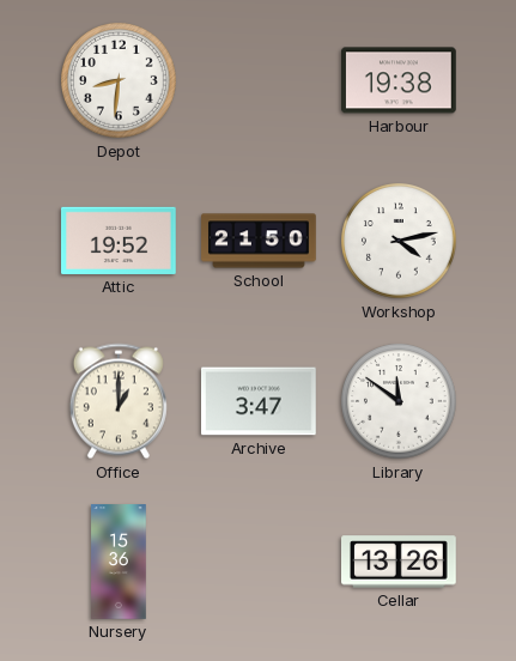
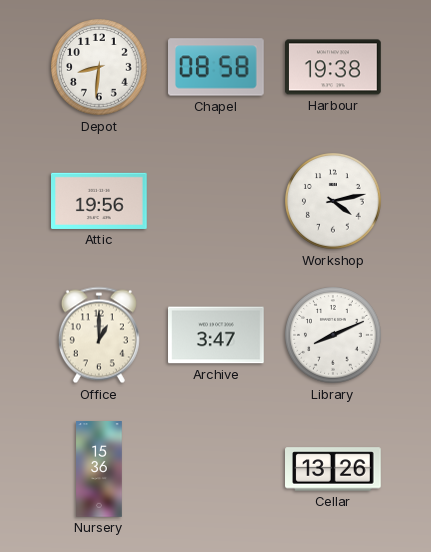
Chapel: none -> 08:58 (217, 67)
Attic: 19:52 -> 19:56 (100, 201)
School: 21:50 -> none (259, 241)
Library: 11:51 -> 8:11 (333, 335)
